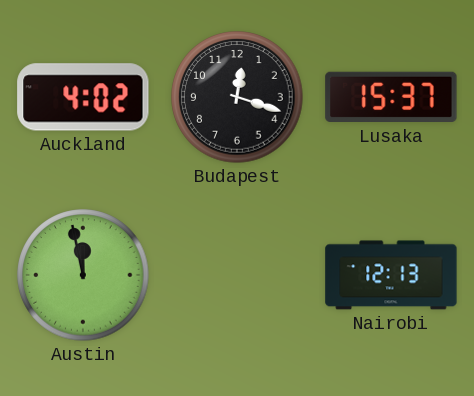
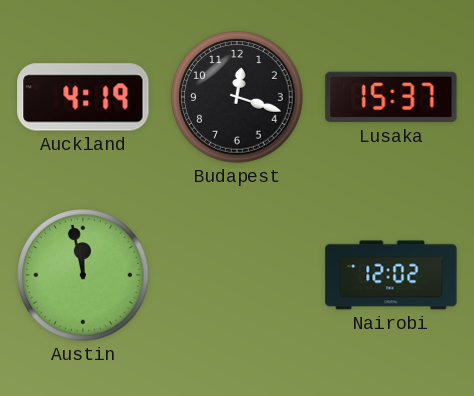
Auckland: 4:02 -> 4:19 (83, 97)
Nairobi: 12:13 -> 12:02 (391, 275)
